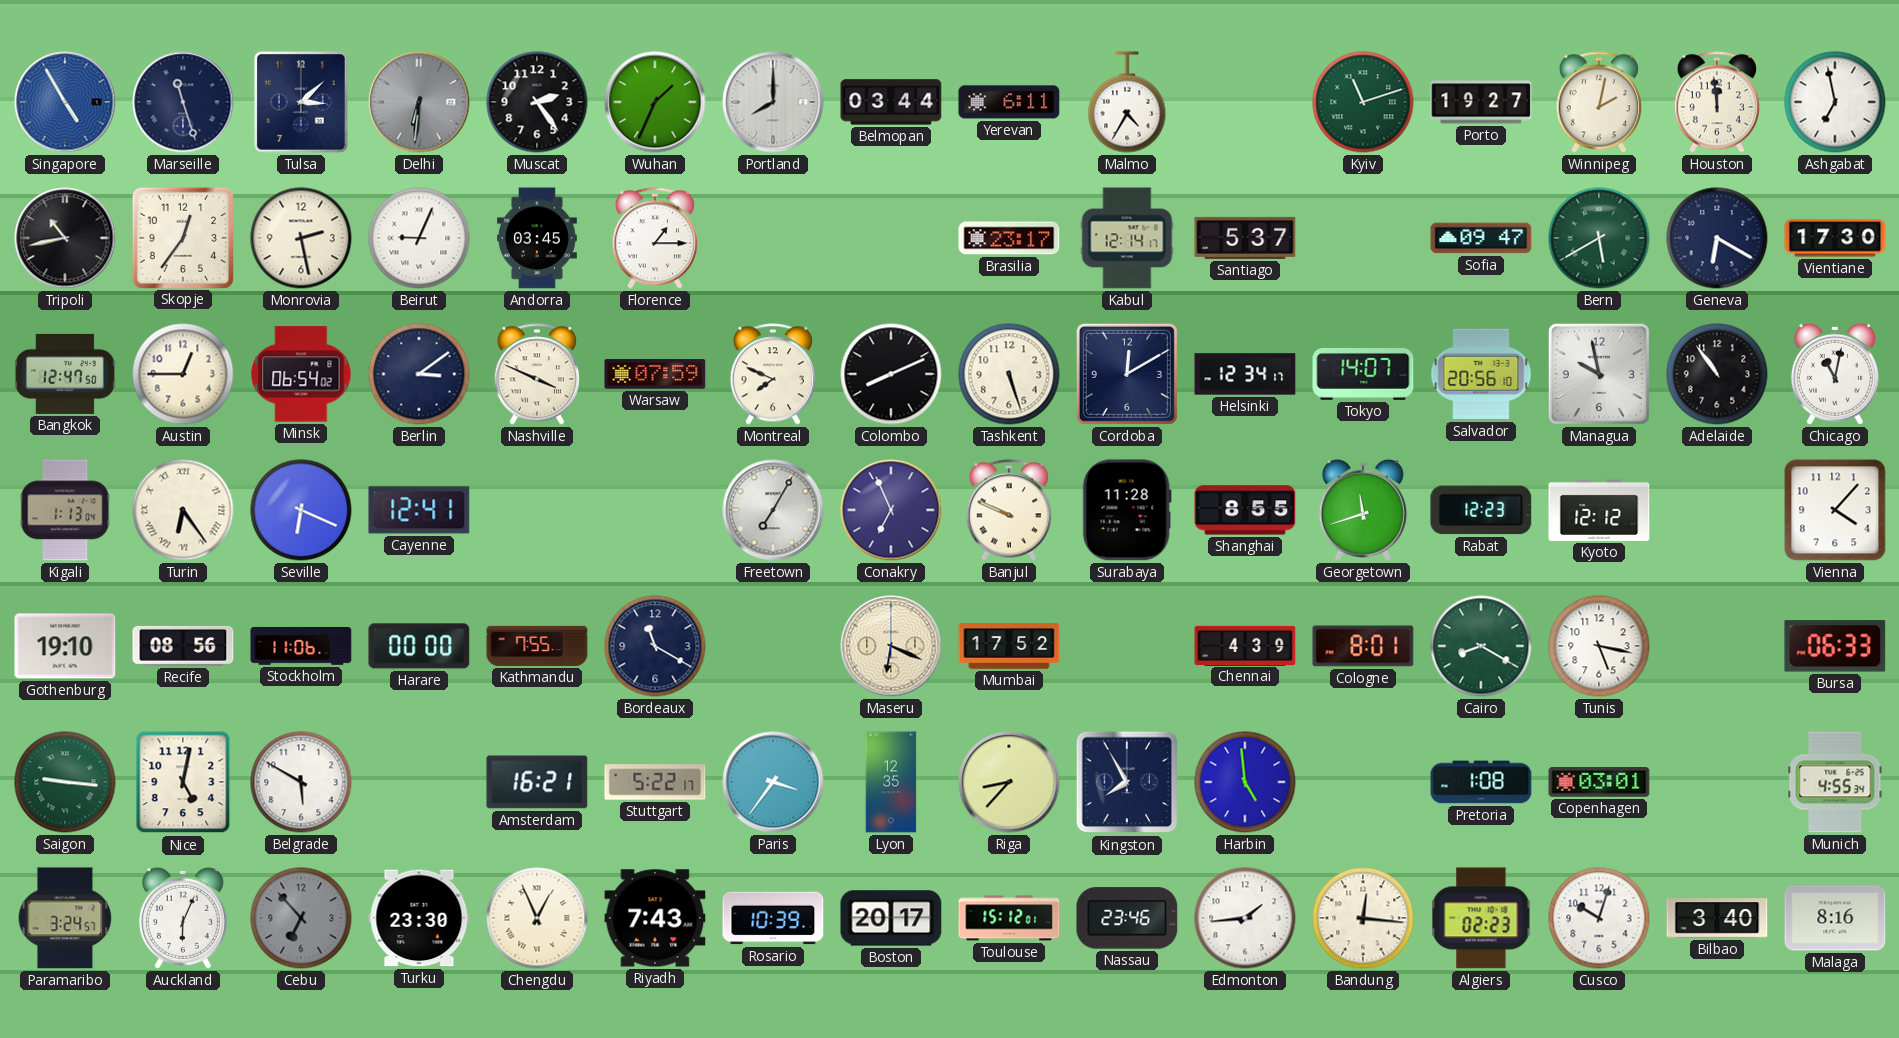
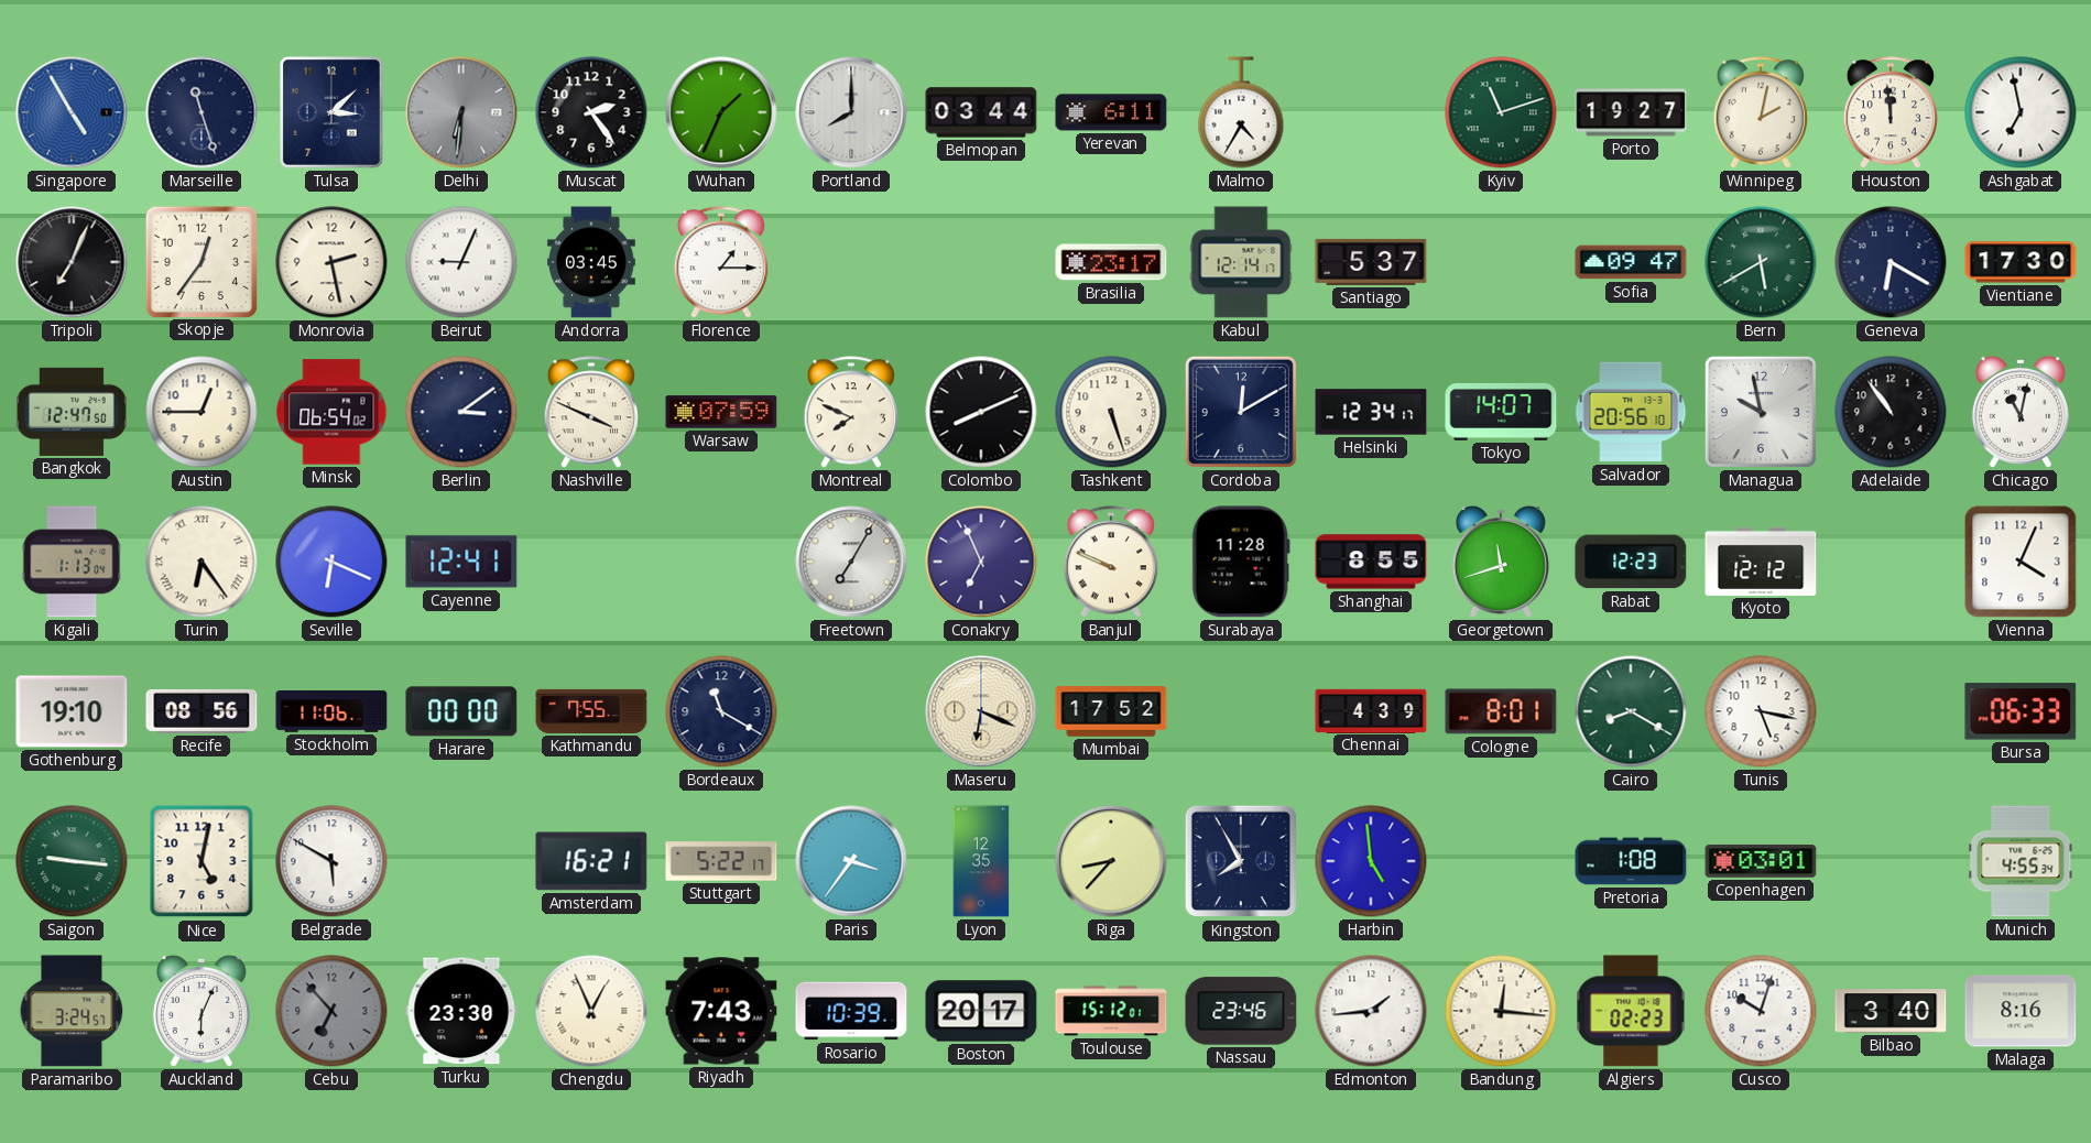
Tripoli: 10:43 -> 7:04 (72, 262)
Vienna: 4:07 -> 4:04 (2021, 562)
